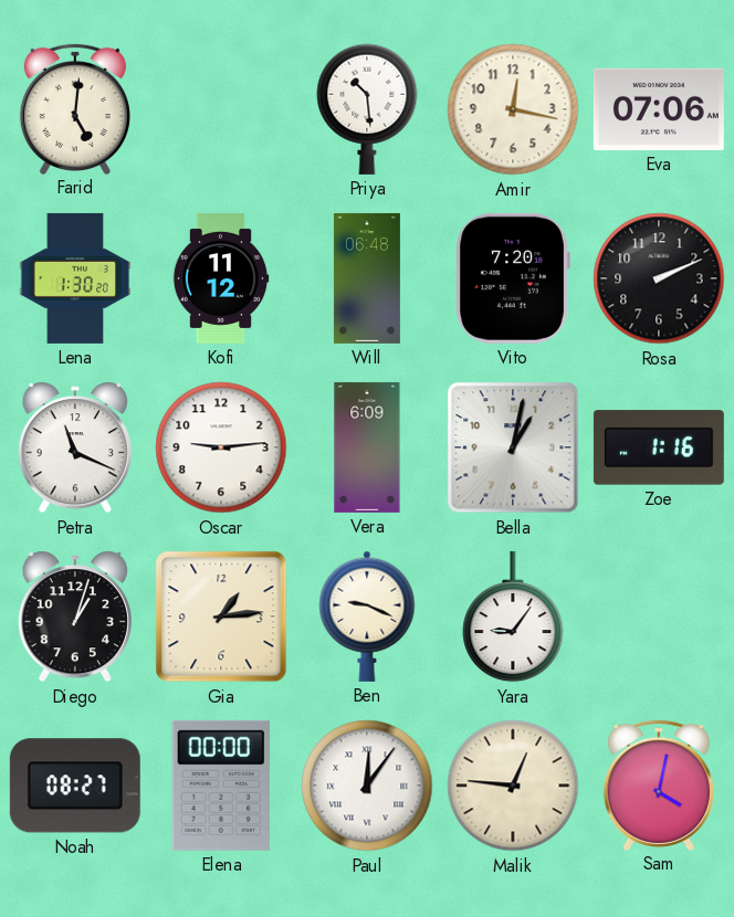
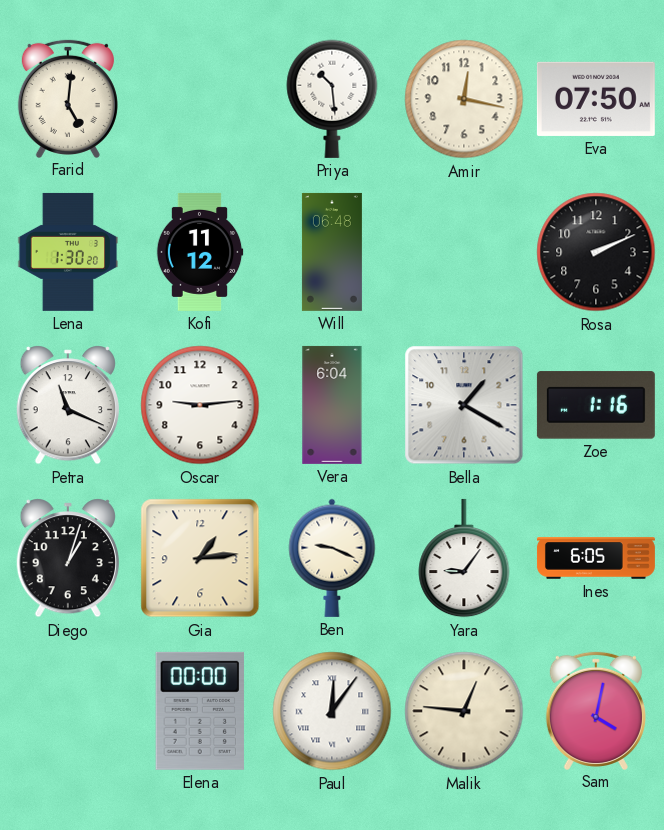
Eva: 07:06 -> 07:50 (596, 99)
Vito: 7:20 -> none (513, 278)
Vera: 6:09 -> 6:04 (332, 405)
Bella: 1:02 -> 1:20 (464, 405)
Ines: none -> 6:05 (596, 558)
Noah: 08:27 -> none (75, 786)
